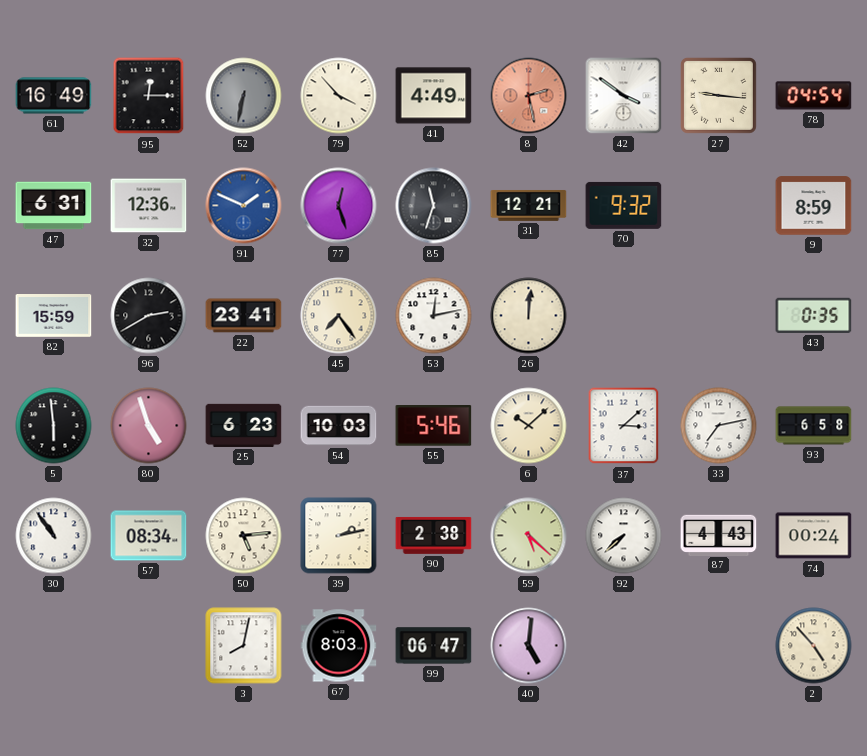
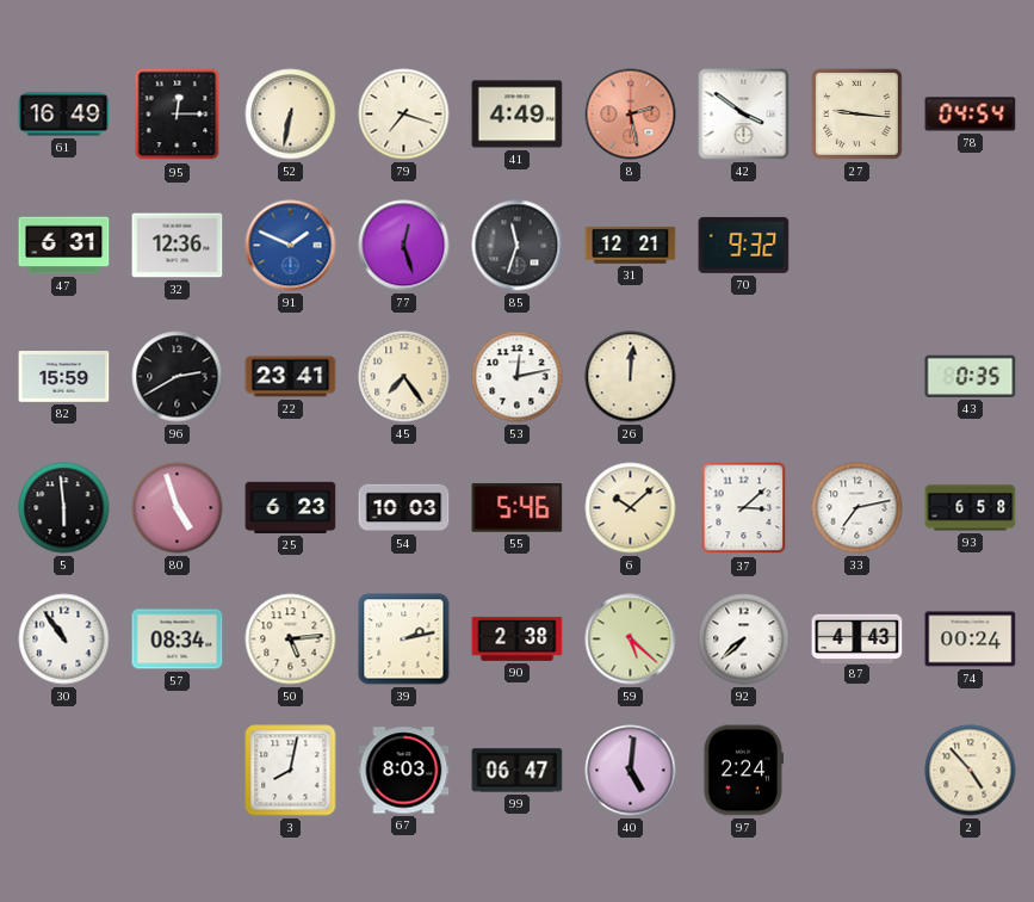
52 dial: grey -> cream (291, 115)
79: 3:53 -> 7:18 (404, 115)
9: 8:59 -> none (814, 206)
97: none -> 2:24 (743, 771)
